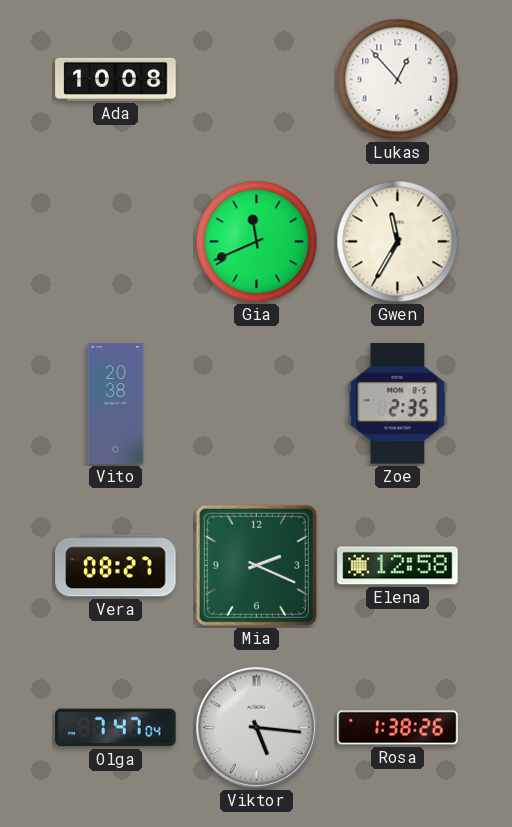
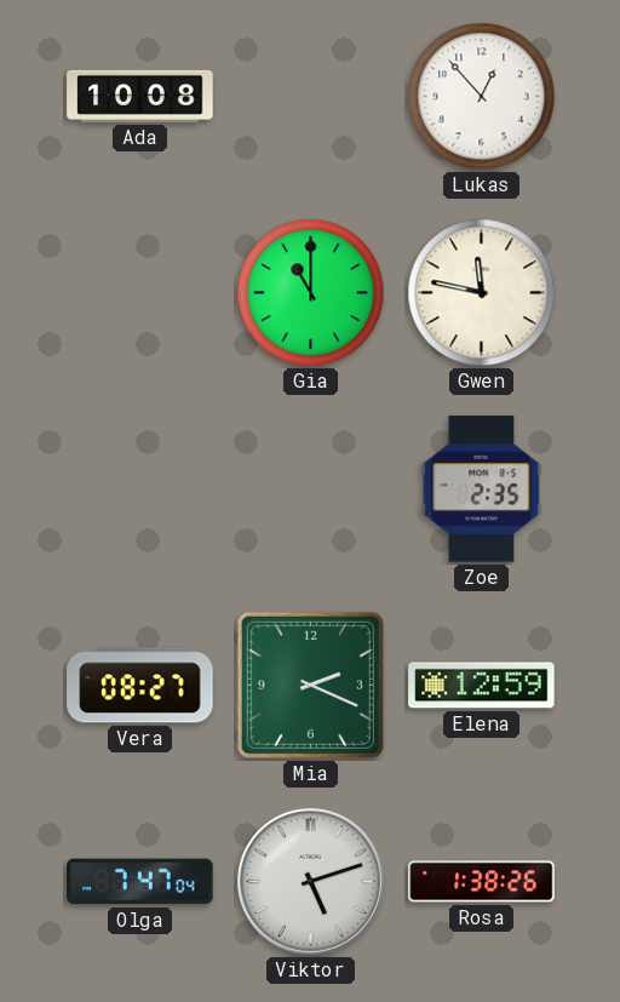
Gia: 11:41 -> 11:00 (311, 293)
Gwen: 11:35 -> 11:47 (482, 293)
Vito: 20:38 -> none (116, 404)
Elena: 12:58 -> 12:59 (482, 686)
Viktor: 5:16 -> 5:12 (310, 881)
